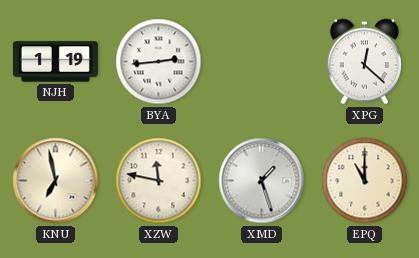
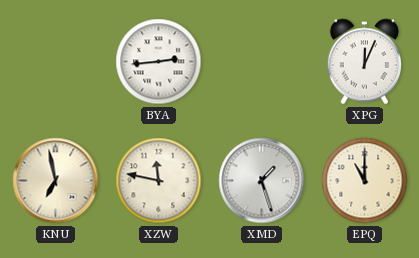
NJH: 1:19 -> none (55, 62)
XPG: 12:22 -> 12:04 (364, 62)
